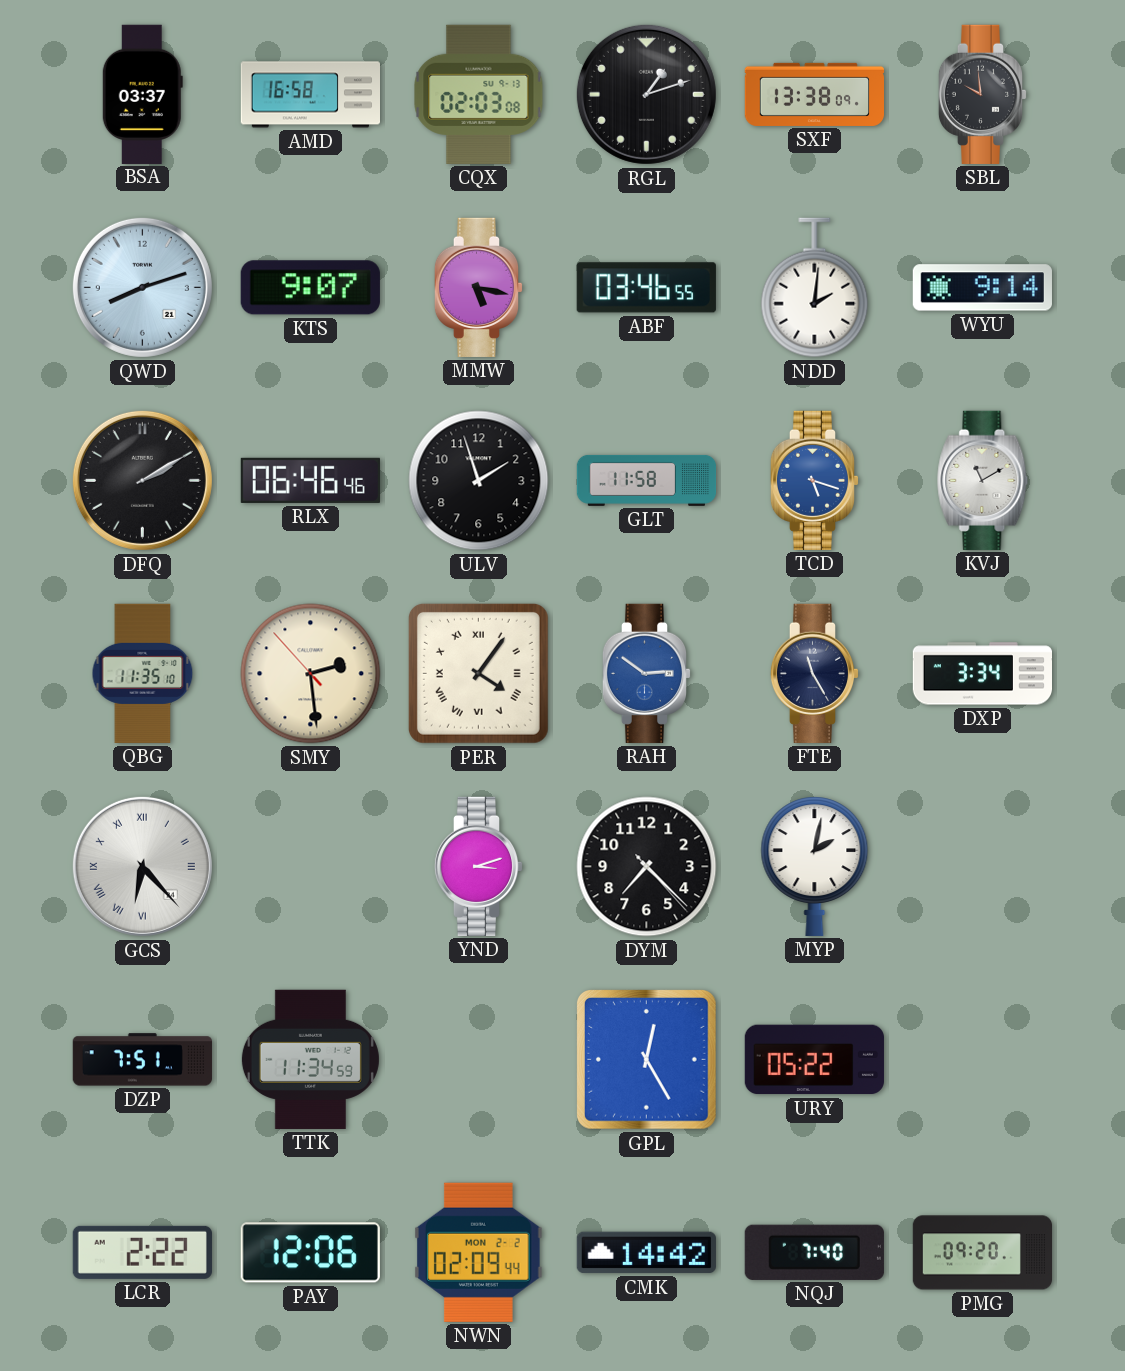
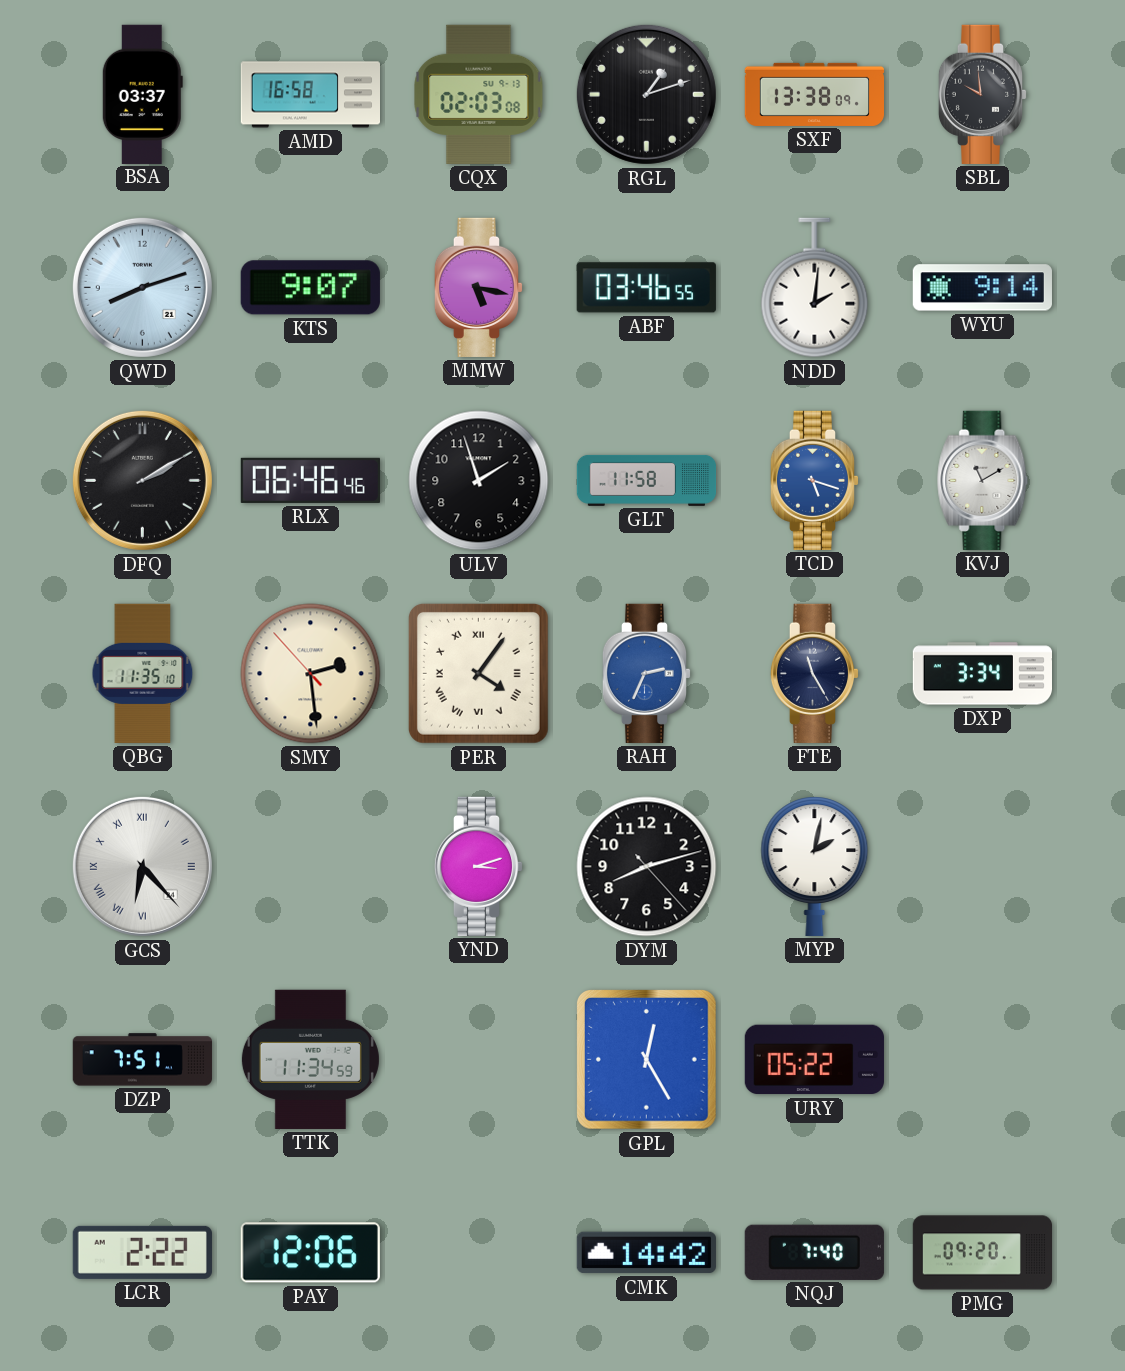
RAH: 2:51 -> 2:34 (647, 673)
DYM: 7:22 -> 8:12 (647, 867)
NWN: 02:09 -> none (479, 1252)
